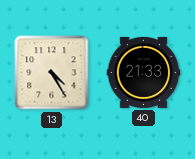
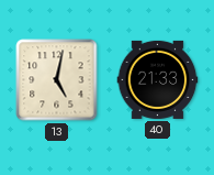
13: 4:25 -> 5:02 (57, 80)
